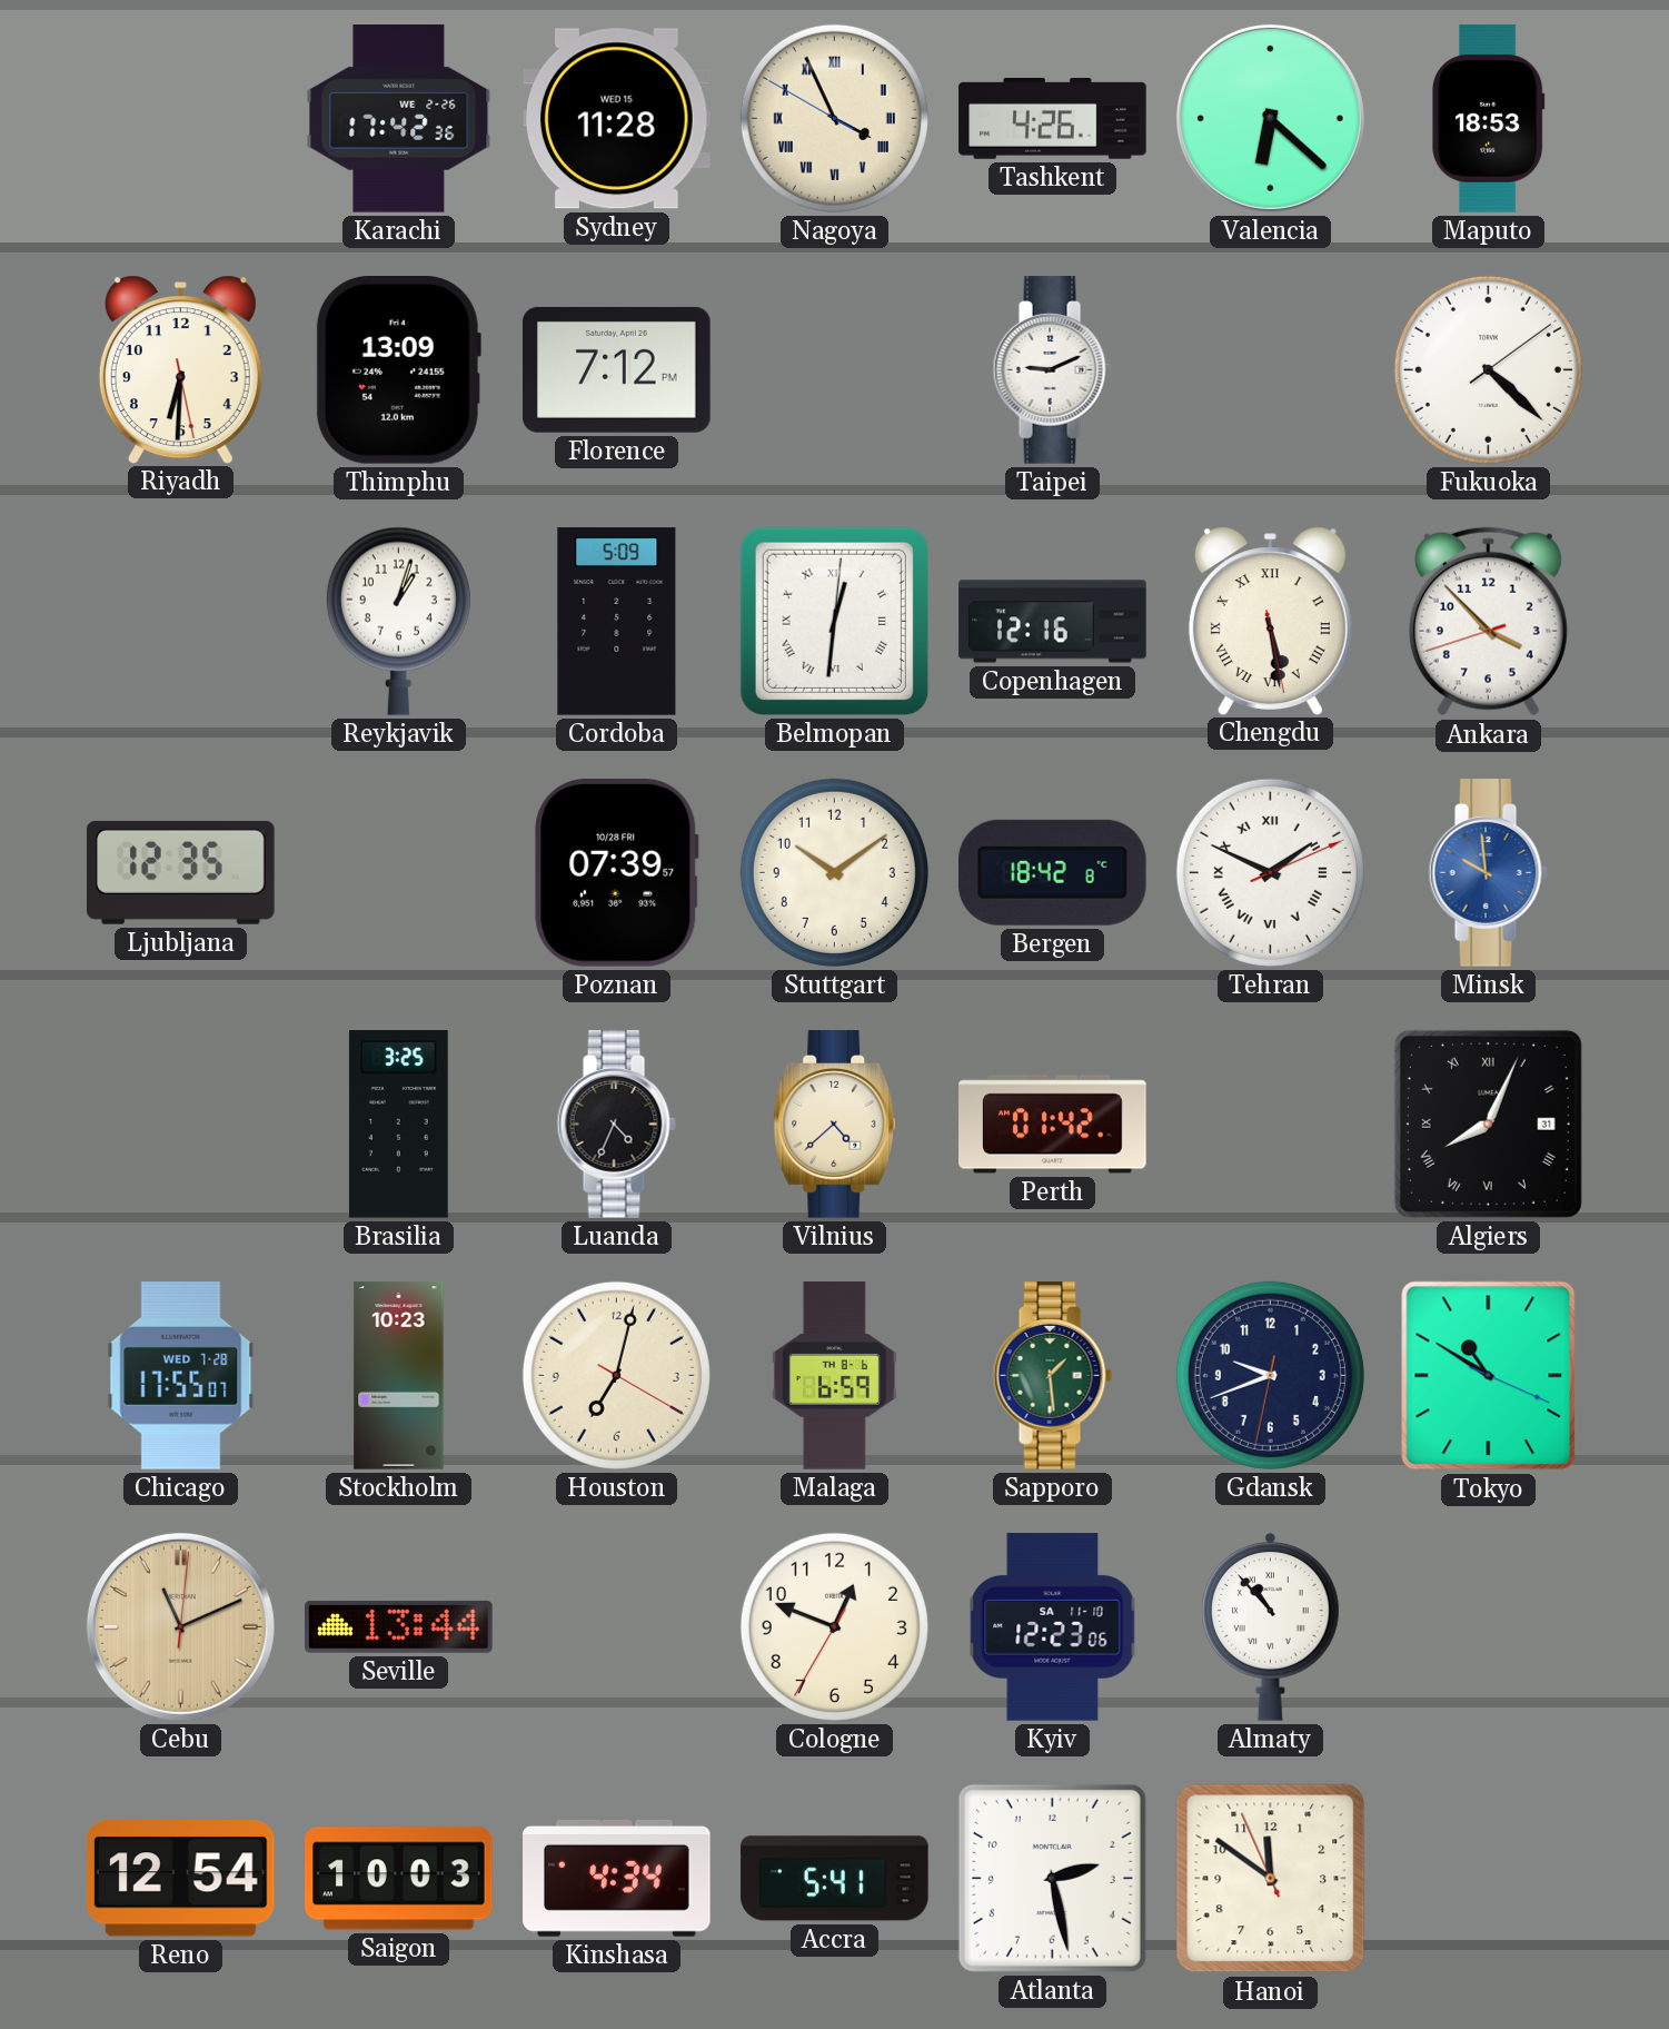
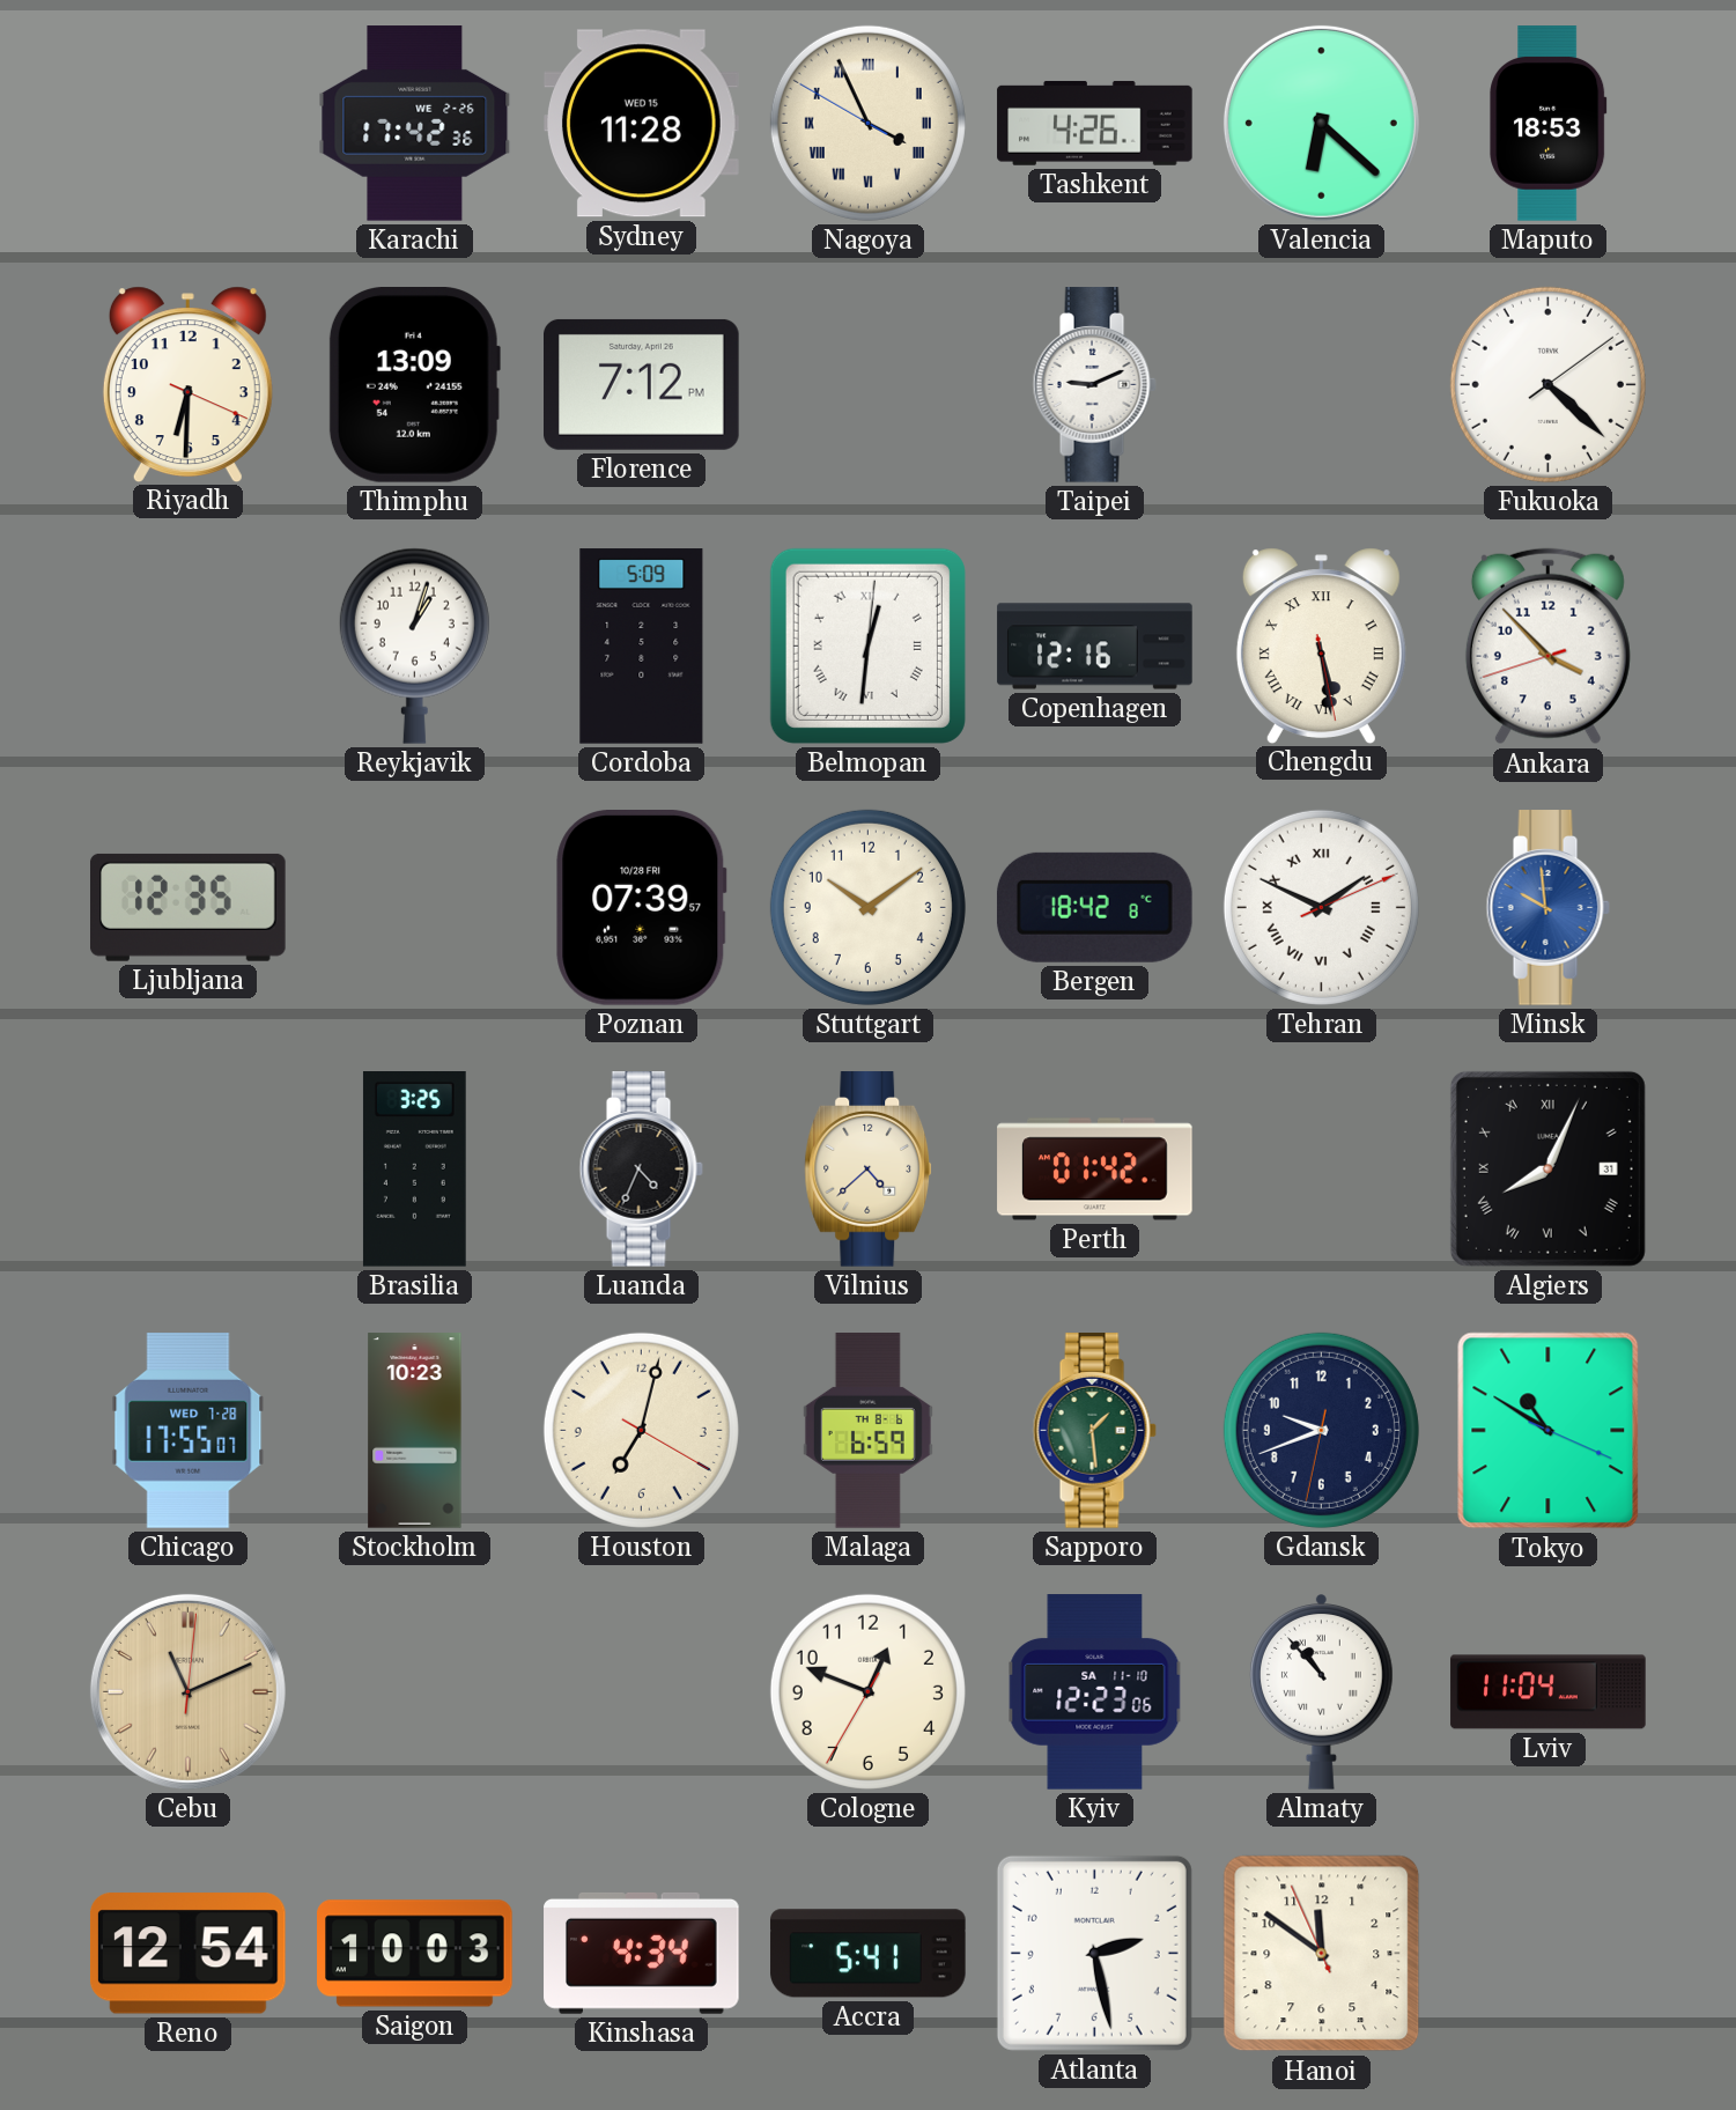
Riyadh: 6:30:28 -> 6:30:19 (187, 384)
Seville: 13:44 -> none (399, 1626)
Lviv: none -> 11:04 (1549, 1692)
